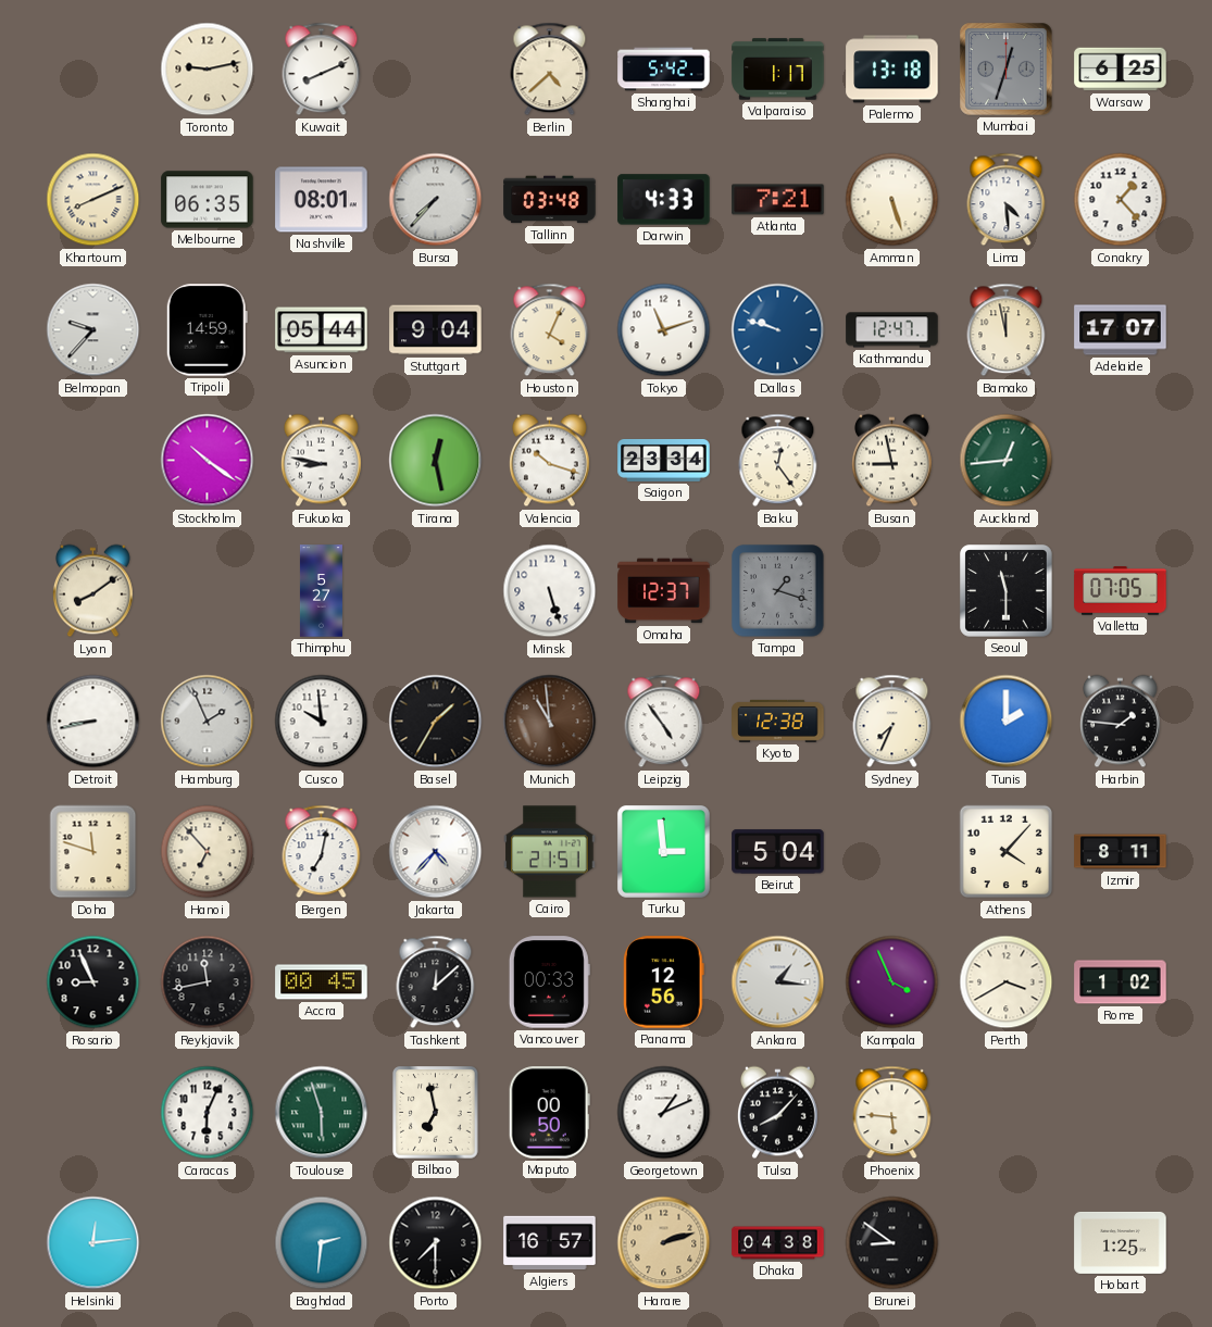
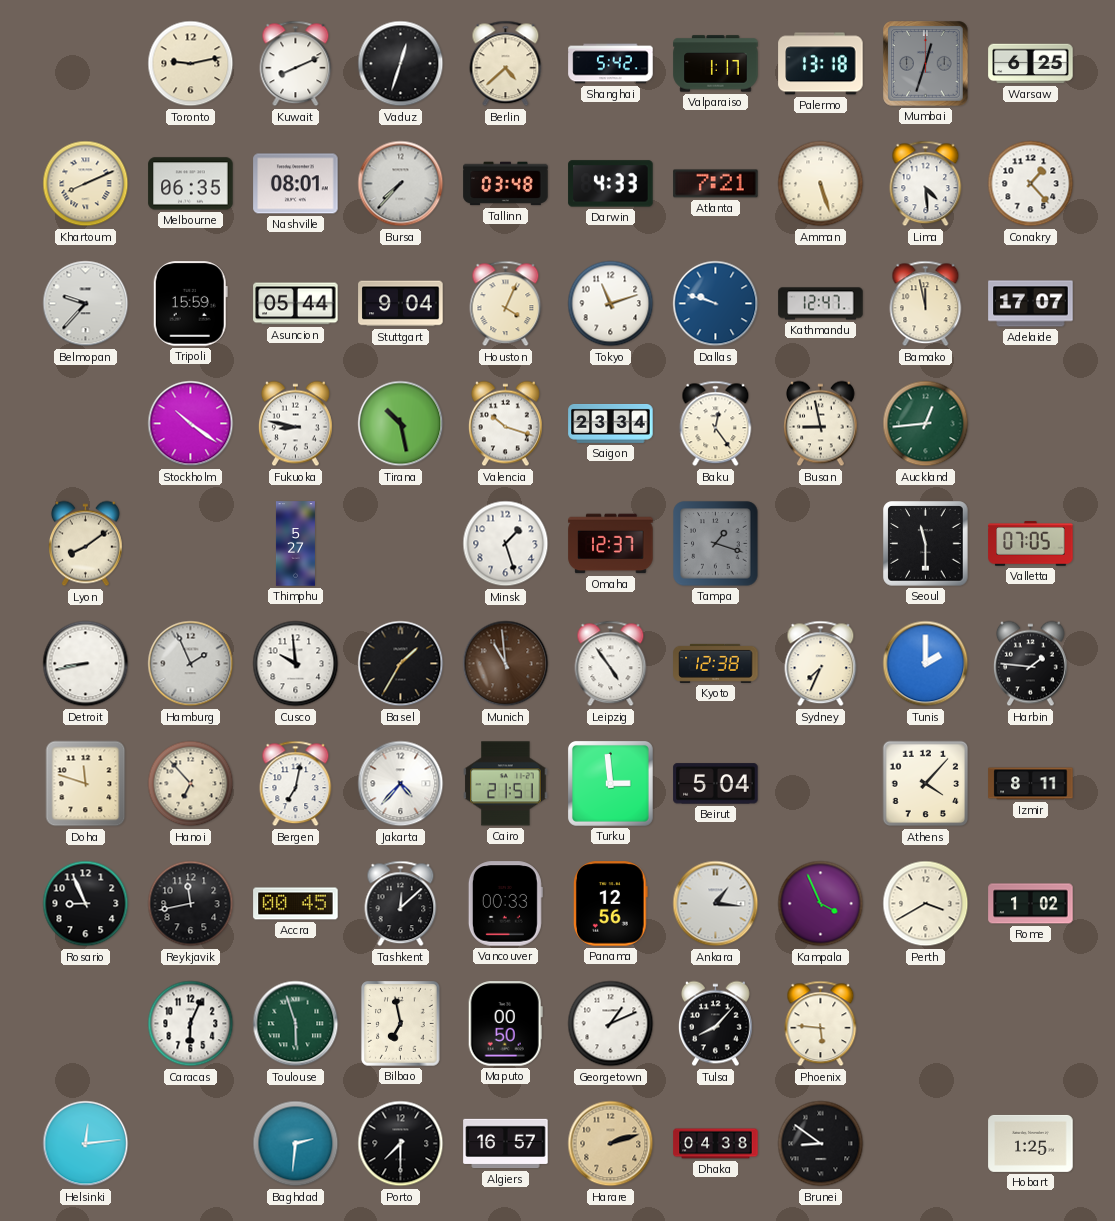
Vaduz: none -> 12:33 (401, 64)
Tripoli: 14:59 -> 15:59 (190, 304)
Tirana: 12:28 -> 10:28 (401, 424)
Minsk: 5:27 -> 1:27 (506, 544)
